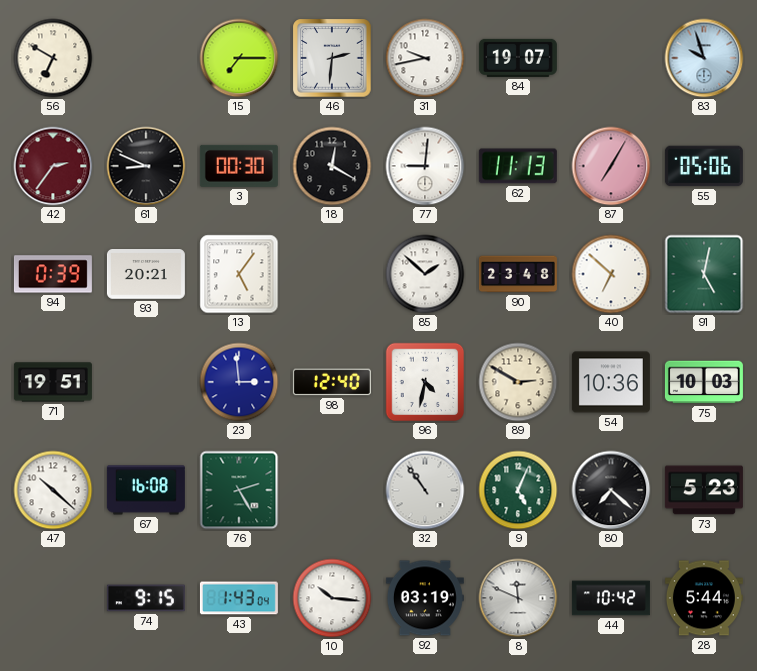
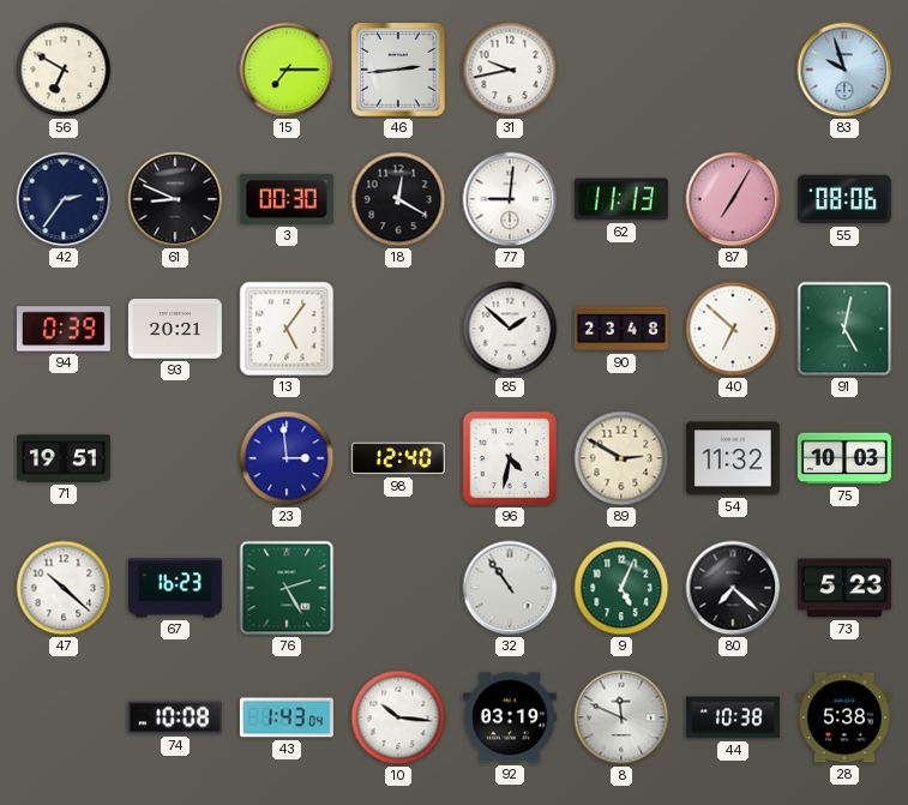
46: 2:31 -> 2:44 (398, 70)
84: 19:07 -> none (518, 58)
42 dial: burgundy -> navy (64, 199)
55: 05:06 -> 08:06 (844, 199)
54: 10:36 -> 11:32 (733, 458)
67: 16:08 -> 16:23 (175, 588)
74: 9:15 -> 10:08 (175, 717)
44: 10:42 -> 10:38 (733, 717)
28: 5:44 -> 5:38 (844, 717)
